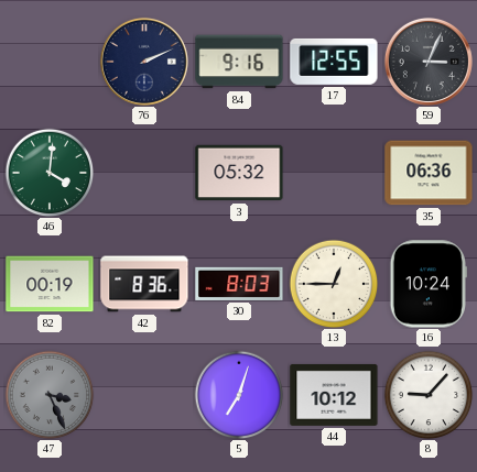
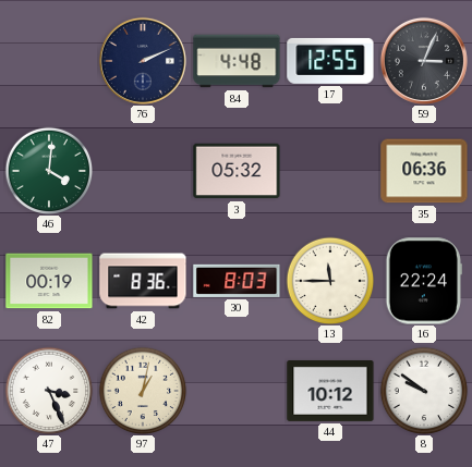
84: 9:16 -> 4:48 (237, 61)
13: 12:45 -> 11:45 (330, 281)
16: 10:24 -> 22:24 (424, 281)
47 dial: grey -> white (49, 391)
97: none -> 1:02 (143, 391)
5: 7:03 -> none (239, 395)
8: 9:07 -> 9:51 (424, 391)
